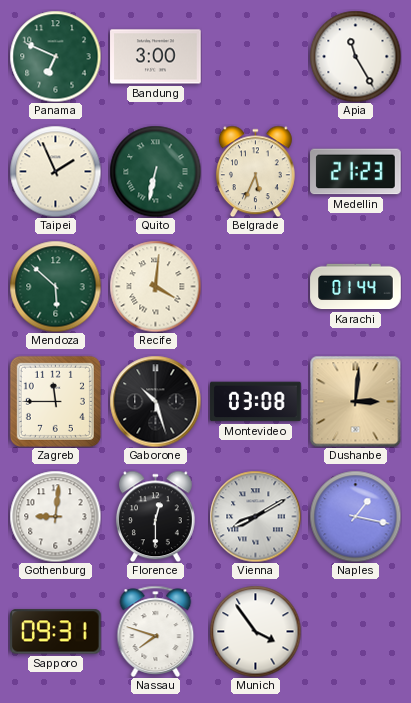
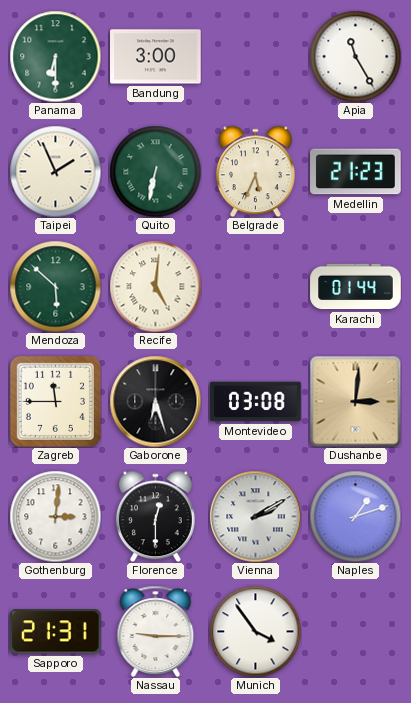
Panama: 6:49 -> 6:30 (55, 56)
Recife: 4:01 -> 5:01 (155, 286)
Gaborone: 10:27 -> 6:27 (155, 401)
Gothenburg: 9:01 -> 3:01 (55, 516)
Vienna: 8:10 -> 2:10 (255, 516)
Naples: 1:17 -> 1:12 (355, 516)
Sapporo: 09:31 -> 21:31 (56, 632)
Nassau: 7:48 -> 9:15 (156, 631)
